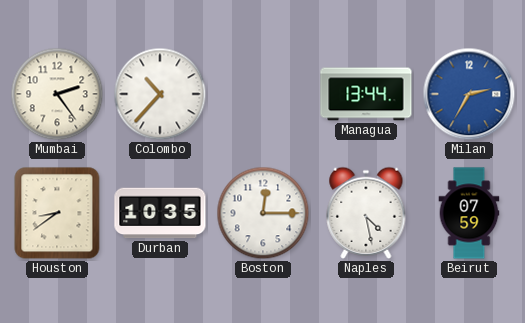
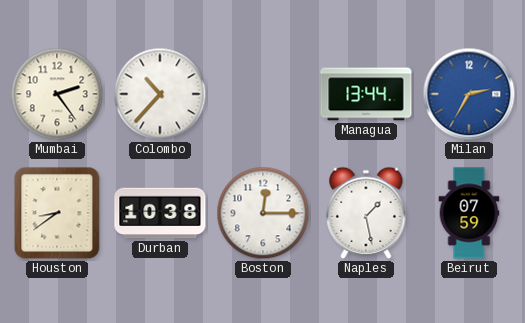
Durban: 10:35 -> 10:38 (160, 213)
Naples: 4:28 -> 1:28 (366, 213)
